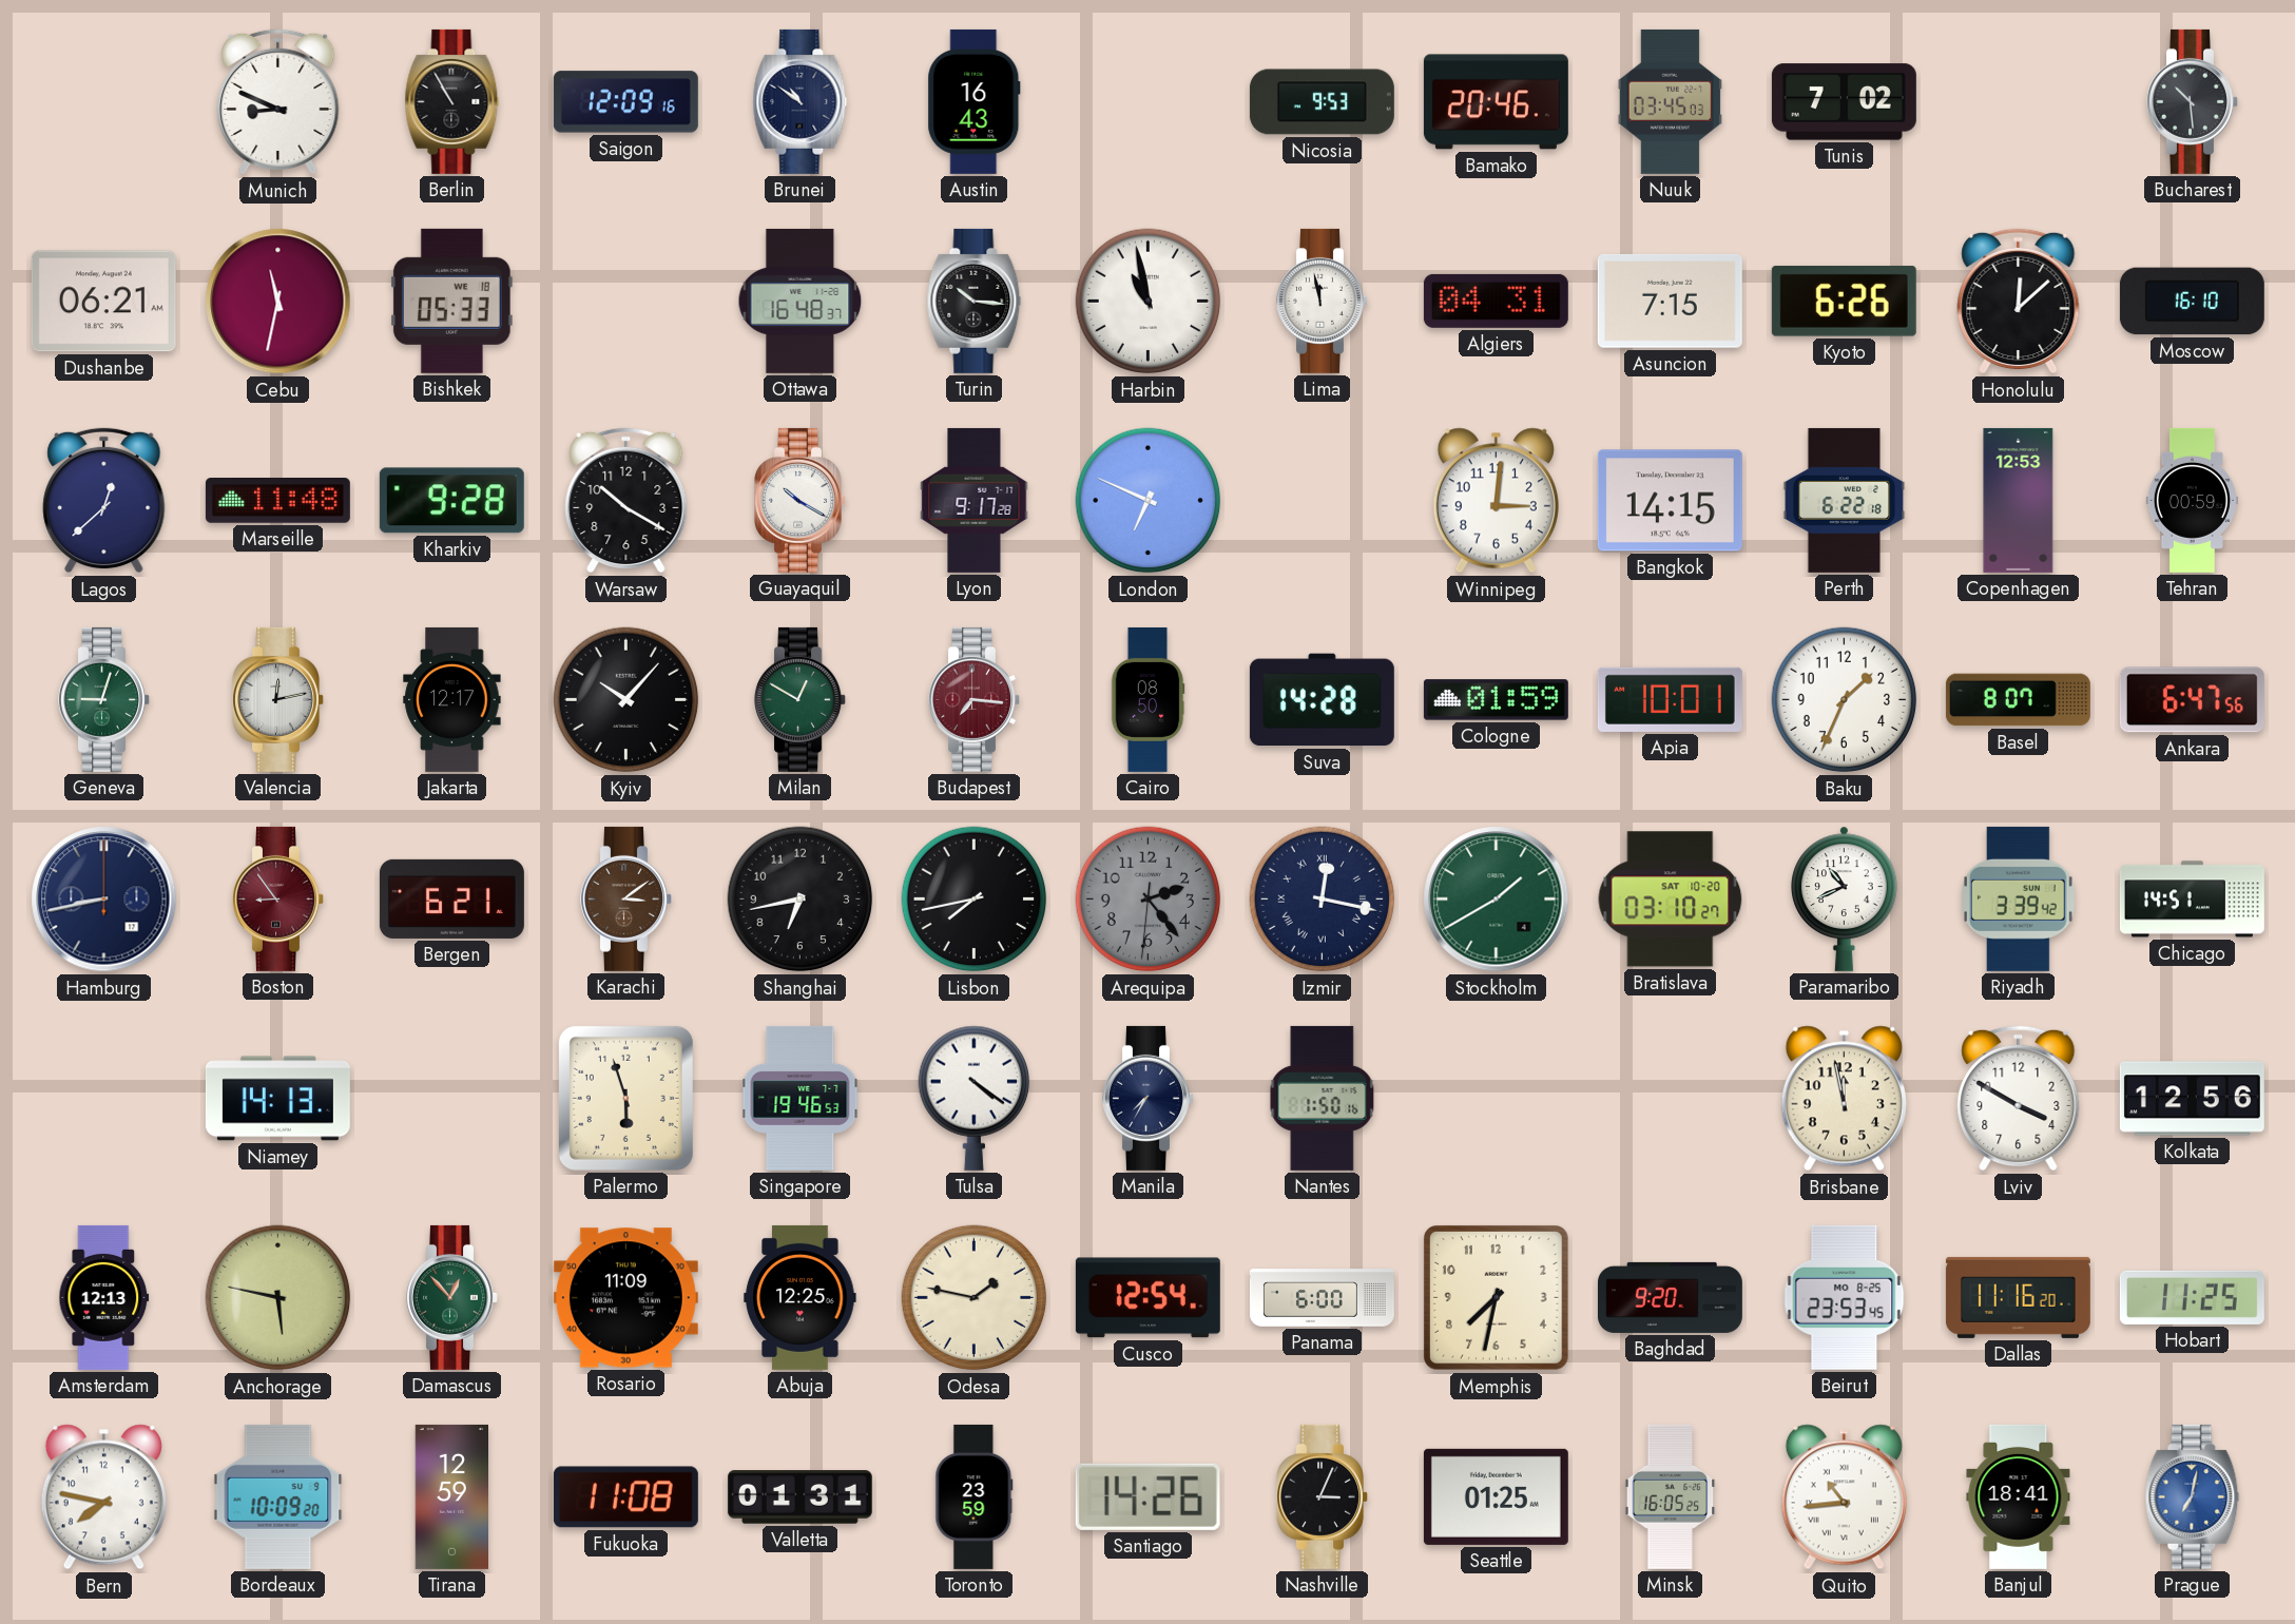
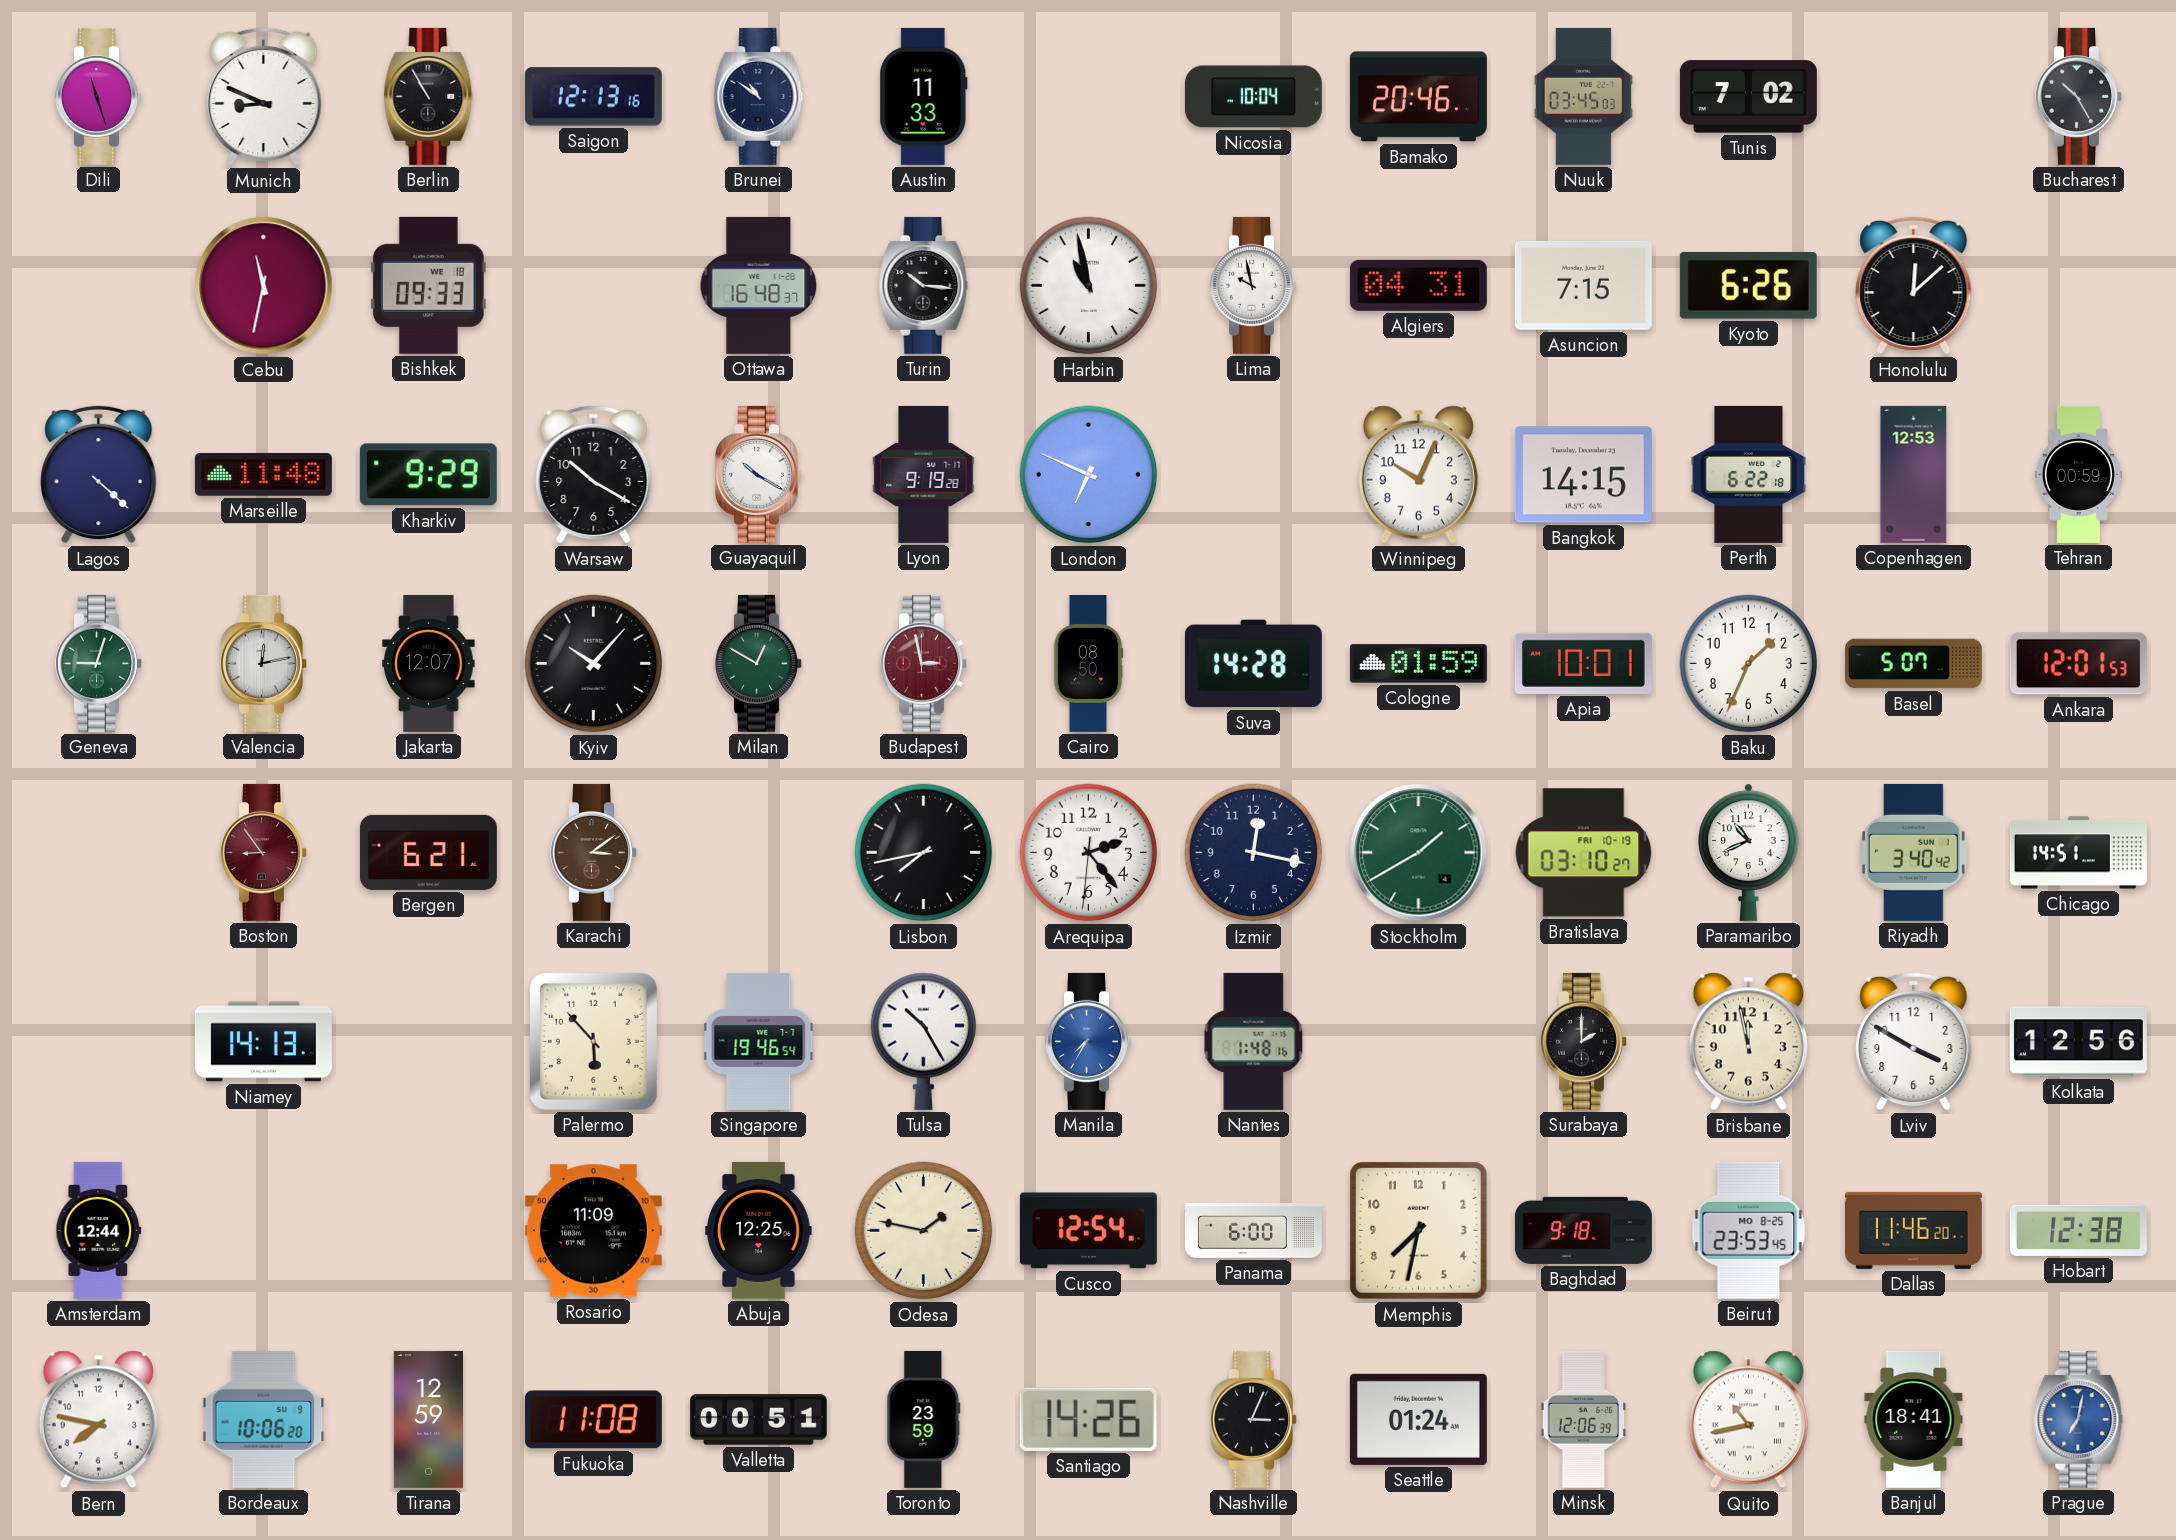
Dili: none -> 11:27 (99, 96)
Saigon: 12:09 -> 12:13 (593, 97)
Austin: 16:43 -> 11:33 (924, 96)
Nicosia: 9:53 -> 10:04 (1253, 97)
Bucharest: 10:29 -> 10:25 (2079, 96)
Dushanbe: 06:21 -> none (103, 302)
Bishkek: 05:33 -> 09:33 (428, 285)
Lima: 11:58 -> 9:58 (1254, 285)
Moscow: 16:10 -> none (2192, 302)
Lagos: 12:38 -> 4:22 (99, 475)
Kharkiv: 9:28 -> 9:29 (428, 475)
Lyon: 9:17 -> 9:19 (924, 474)
Winnipeg: 3:01 -> 10:04 (1418, 475)
Jakarta: 12:17 -> 12:07 (429, 663)
Budapest: 7:16 -> 2:58 (924, 663)
Basel: 8:07 -> 5:07 (1913, 664)
Ankara: 6:47 -> 12:01 (2078, 664)
Hamburg: 8:43 -> none (104, 900)
Shanghai: 6:43 -> none (801, 900)
Arequipa dial: grey -> white (1089, 853)
Izmir numerals: Roman -> Arabic (1254, 853)
Bratislava date: SAT 10-20 -> FRI 10-19 (1584, 853)
Riyadh: 3:39 -> 3:40 (1914, 852)
Palermo: 5:57 -> 5:53 (593, 1041)
Singapore: 19:46:53 -> 19:46:54 (759, 1041)
Tulsa: 4:21 -> 10:25 (923, 1041)
Manila dial: navy -> blue (1089, 1041)
Nantes: 1:50 -> 1:48 (1254, 1041)
Surabaya: none -> 2:00 (1584, 1041)
Amsterdam: 12:13 -> 12:44 (99, 1230)
Anchorage: 5:47 -> none (278, 1298)
Damascus: 12:53 -> none (452, 1297)
Baghdad: 9:20 -> 9:18 (1583, 1230)
Dallas: 11:16 -> 11:46 (1913, 1230)
Hobart: 11:25 -> 12:38 (2078, 1230)
Bordeaux: 10:09 -> 10:06 (264, 1419)
Valletta: 01:31 -> 00:51 (758, 1420)
Seattle: 01:25 -> 01:24 (1418, 1419)
Minsk: 16:05 -> 12:06 (1584, 1419)
Quito: 10:44 -> 10:43 (1748, 1420)
